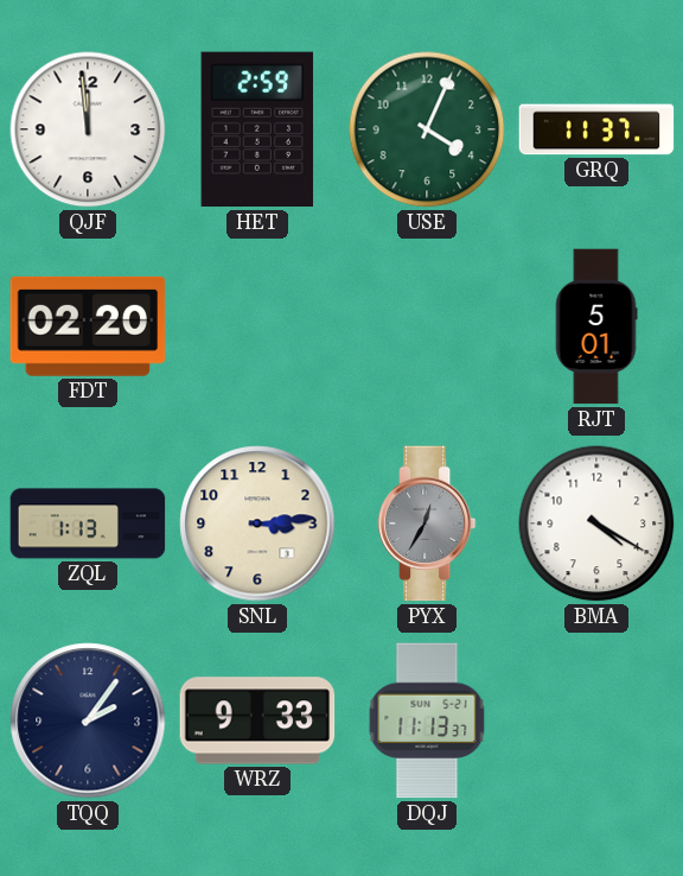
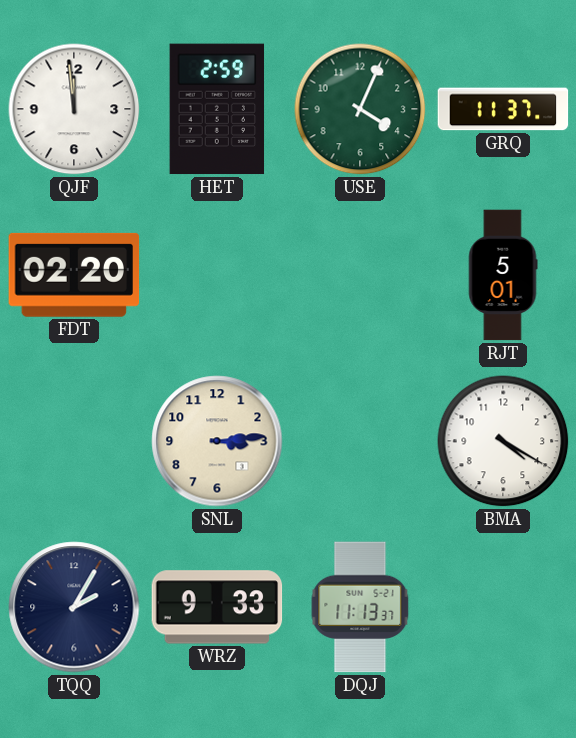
ZQL: 1:13 -> none (88, 523)
PYX: 12:35 -> none (427, 523)
TQQ: 2:06 -> 2:05 (74, 607)
